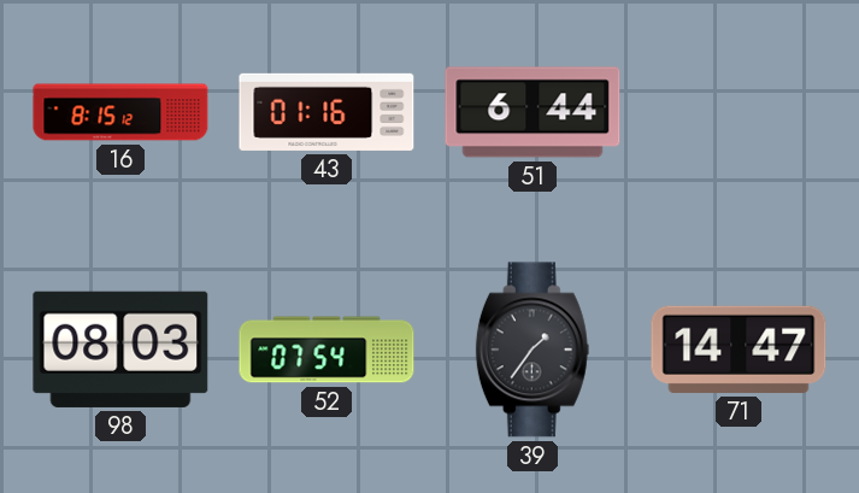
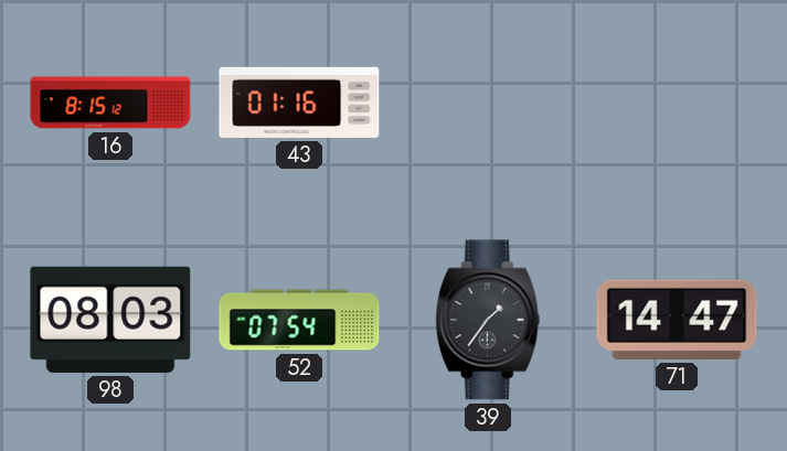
51: 6:44 -> none (533, 112)
